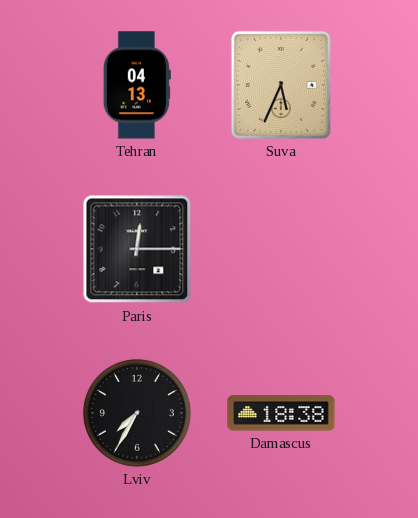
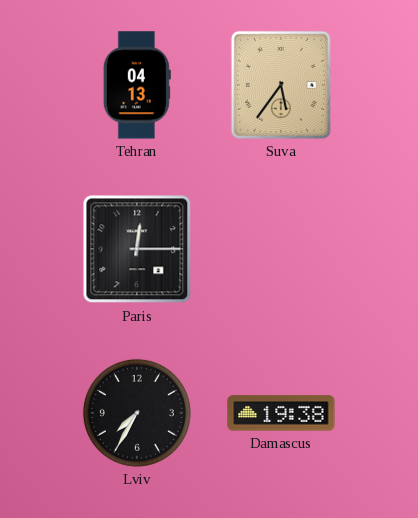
Suva: 5:34 -> 5:36 (281, 85)
Damascus: 18:38 -> 19:38 (281, 413)
